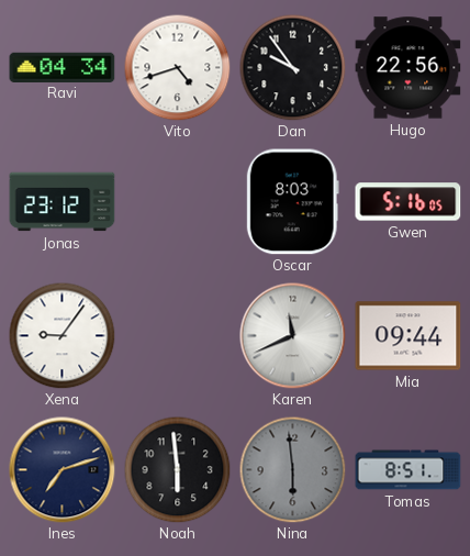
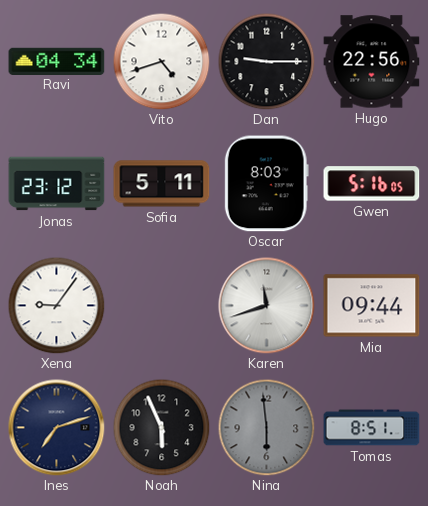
Dan: 9:54 -> 9:15 (266, 61)
Sofia: none -> 5:11 (162, 184)
Karen: 11:41 -> 11:42 (267, 306)
Noah: 5:59 -> 5:56 (161, 427)
